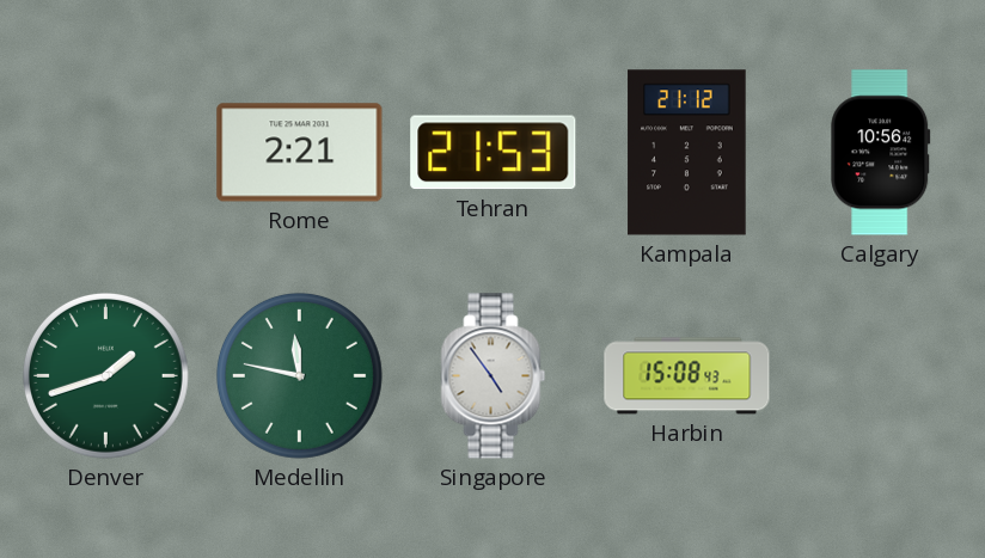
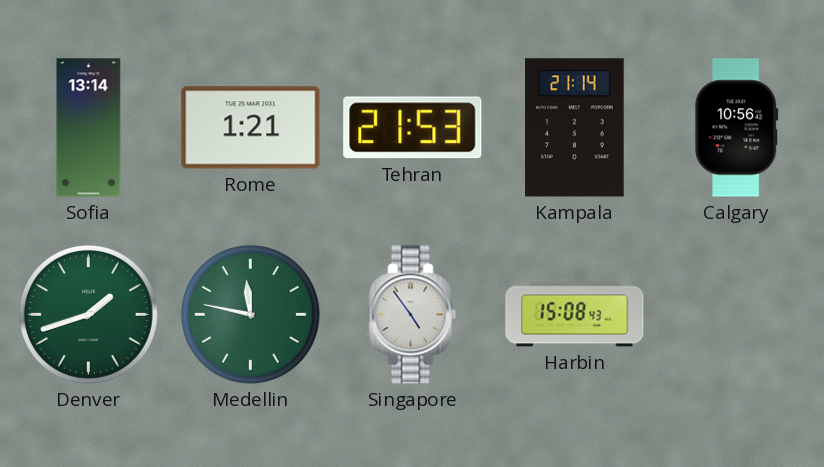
Sofia: none -> 13:14 (89, 128)
Rome: 2:21 -> 1:21 (251, 128)
Kampala: 21:12 -> 21:14 (575, 128)
